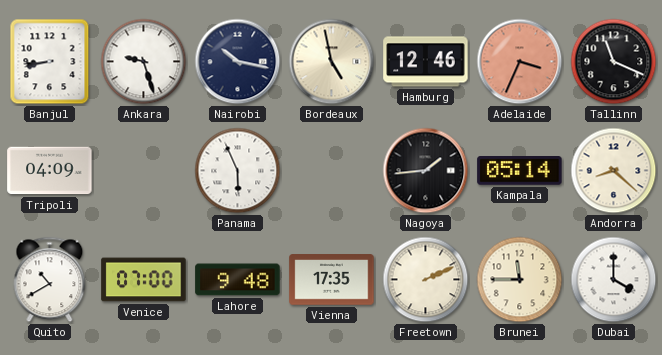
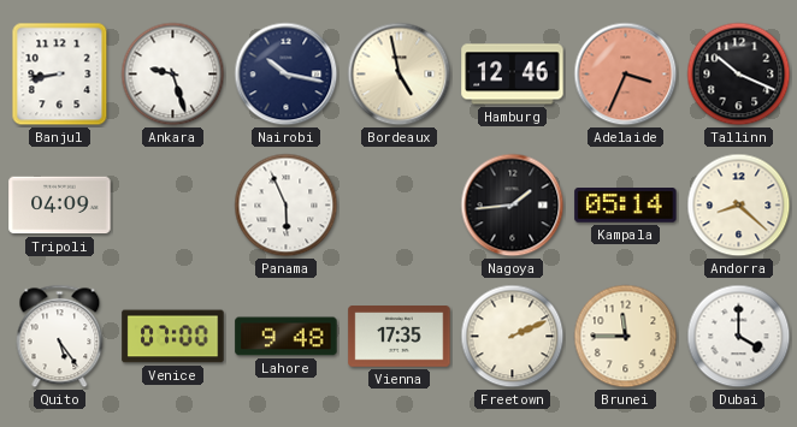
Tallinn: 11:19 -> 10:19 (739, 75)
Quito: 10:40 -> 5:24 (60, 337)
